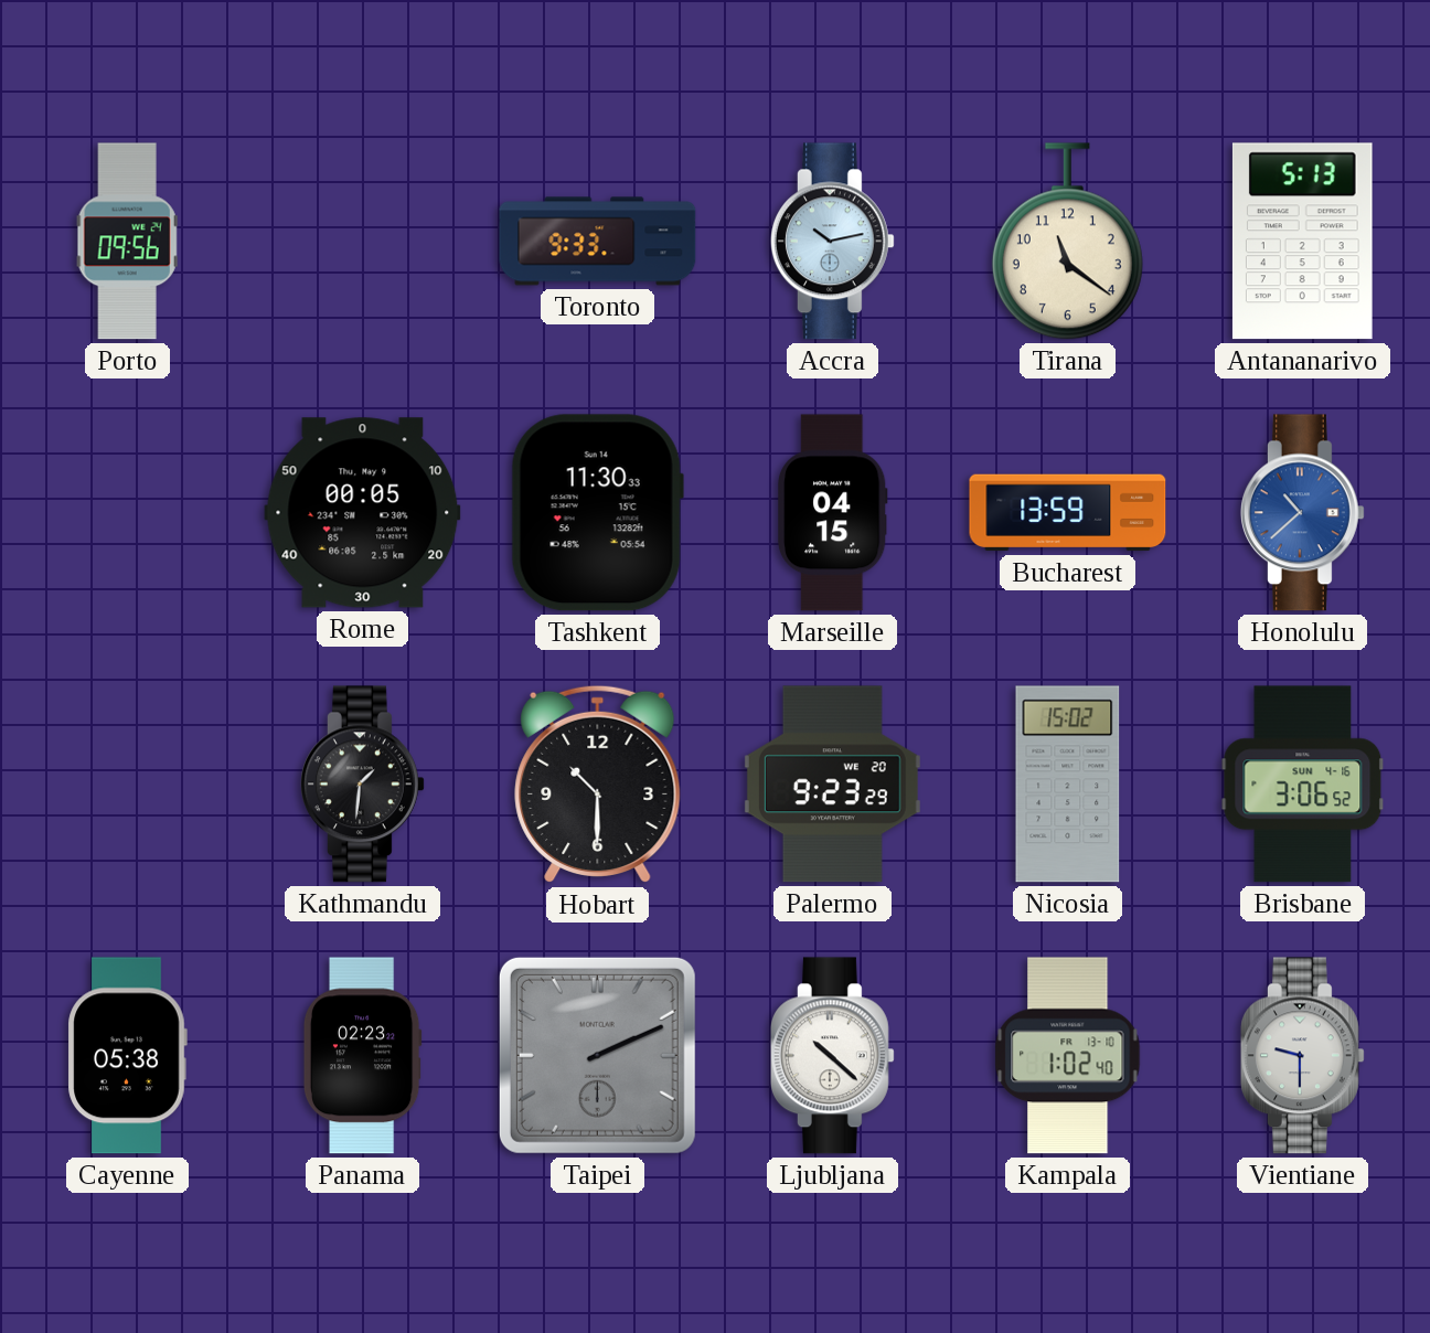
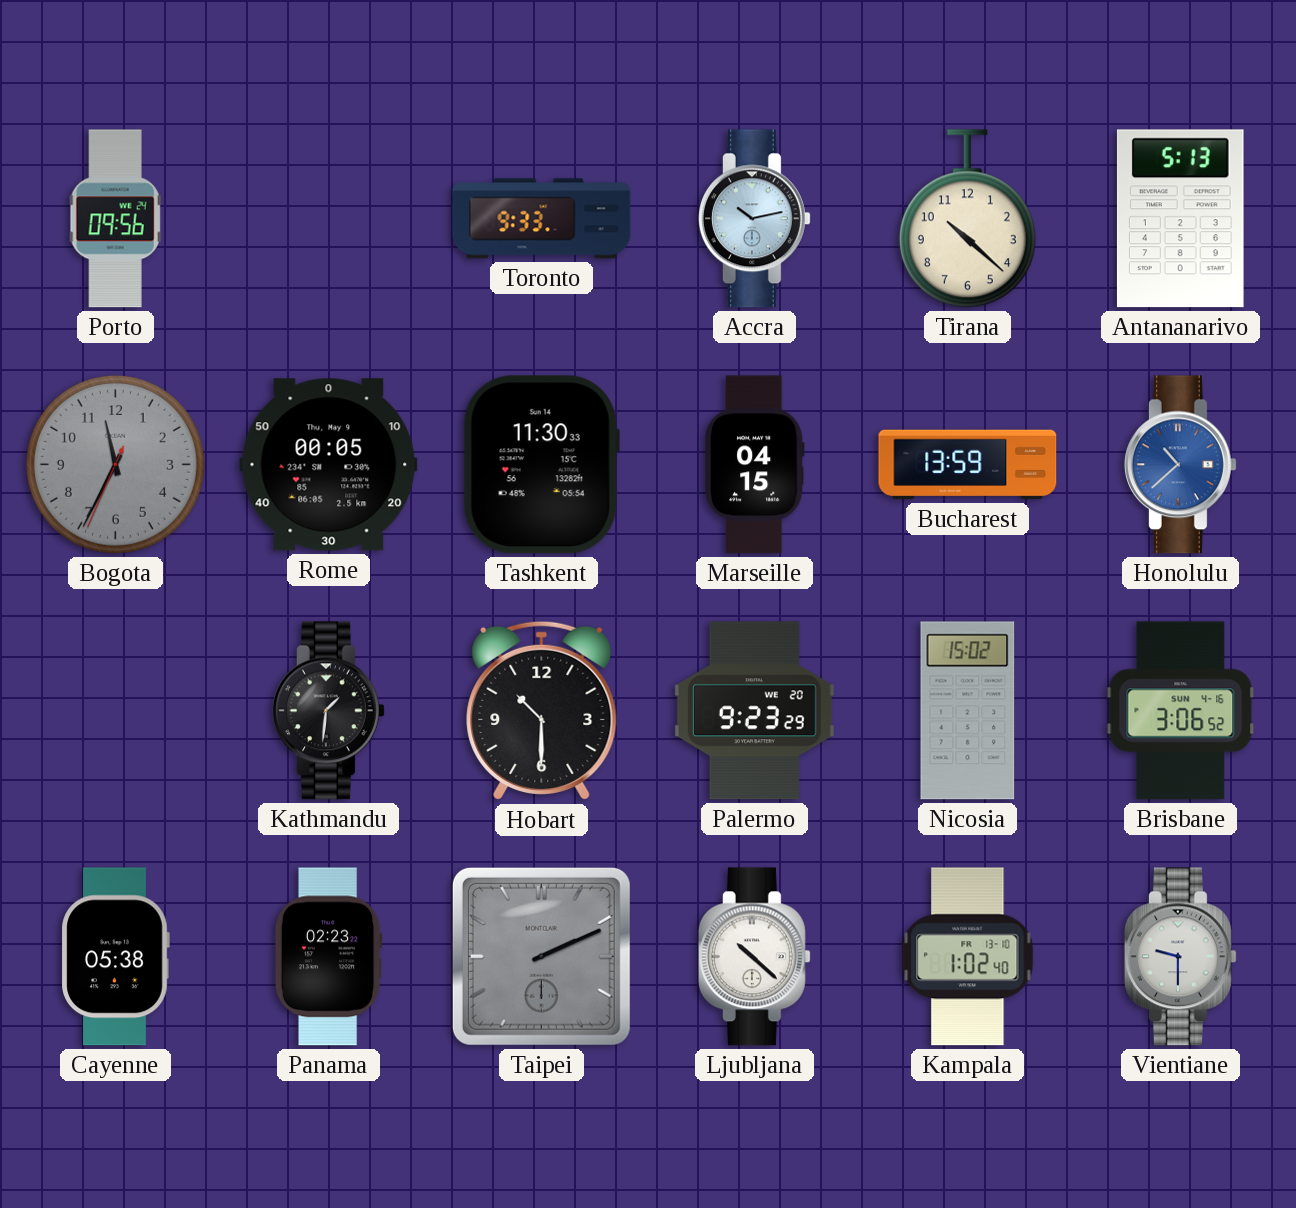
Tirana: 11:21 -> 10:22 (967, 219)
Bogota: none -> 11:34 (115, 464)
